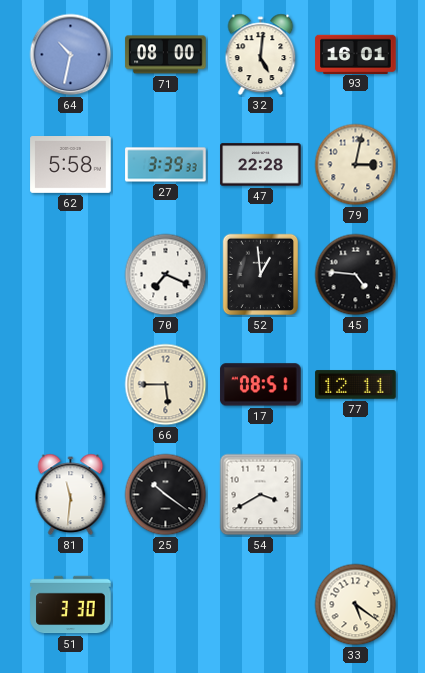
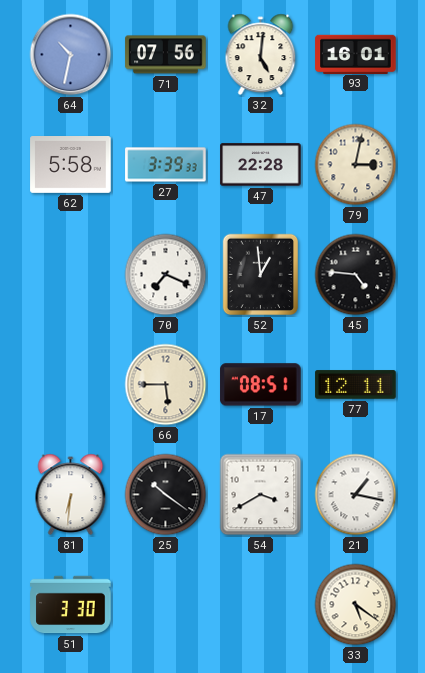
71: 08:00 -> 07:56 (166, 55)
81: 11:31 -> 6:31 (71, 495)
21: none -> 1:17 (356, 495)
